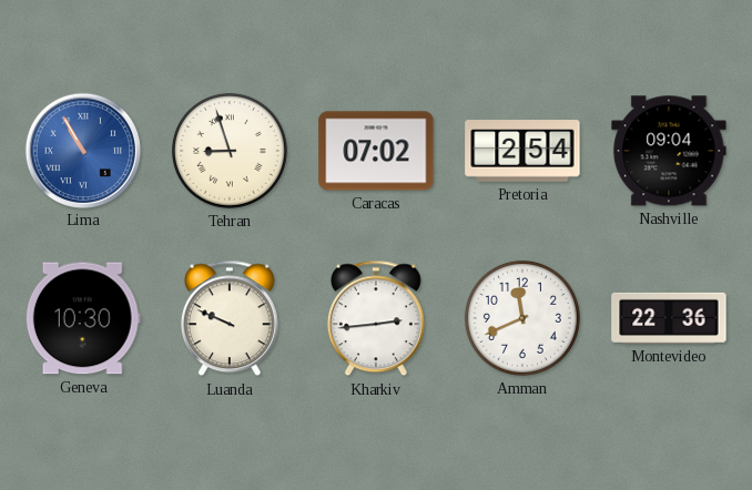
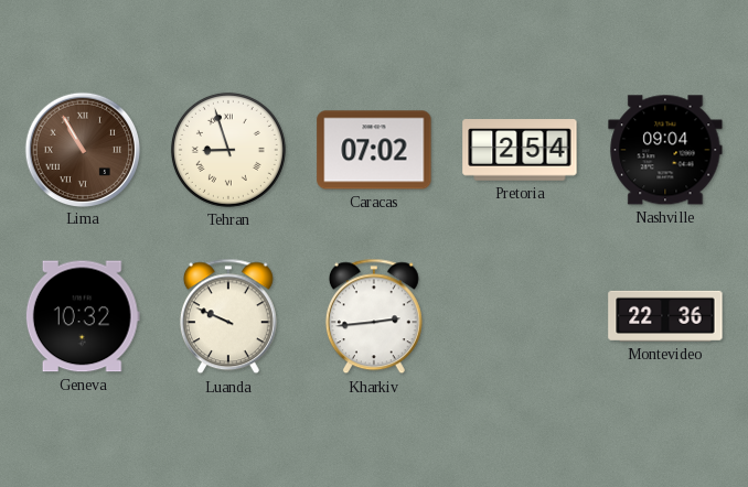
Lima dial: blue -> brown (82, 149)
Geneva: 10:30 -> 10:32 (83, 316)
Amman: 11:41 -> none (522, 318)
